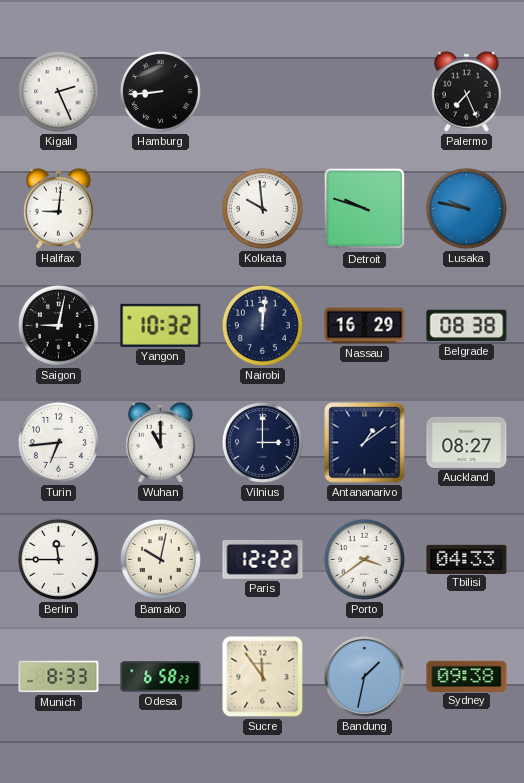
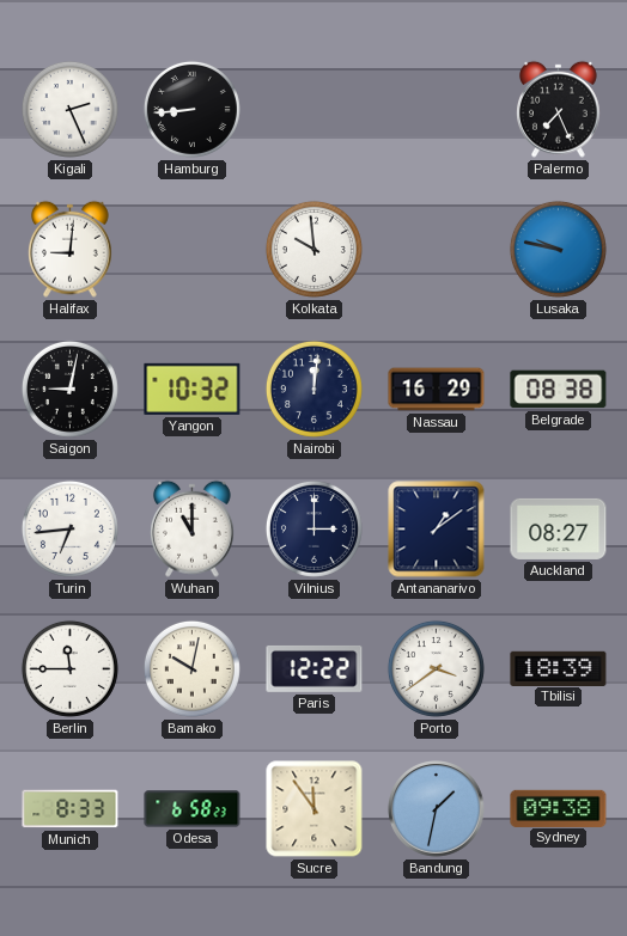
Detroit: 9:48 -> none (365, 209)
Tbilisi: 04:33 -> 18:39 (559, 668)
